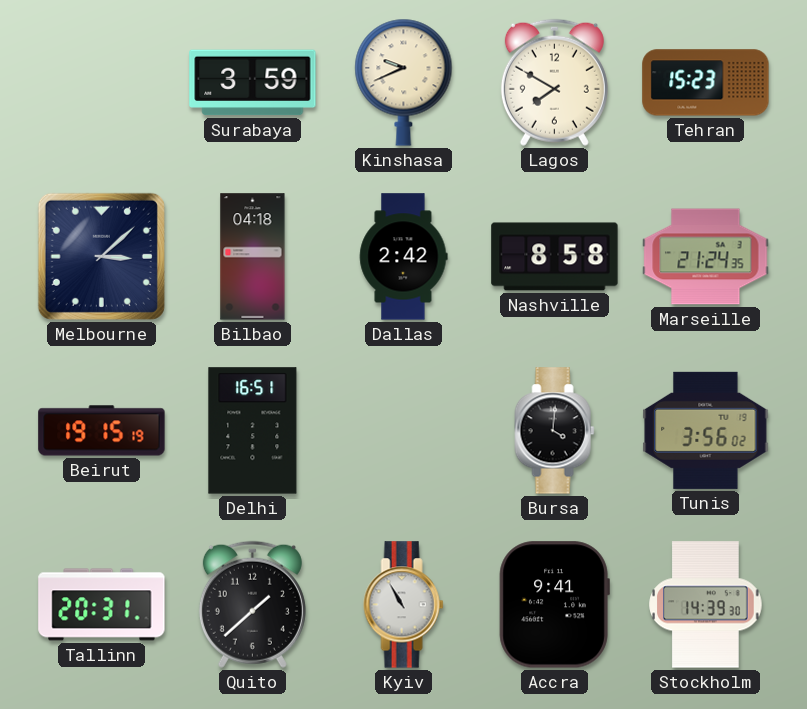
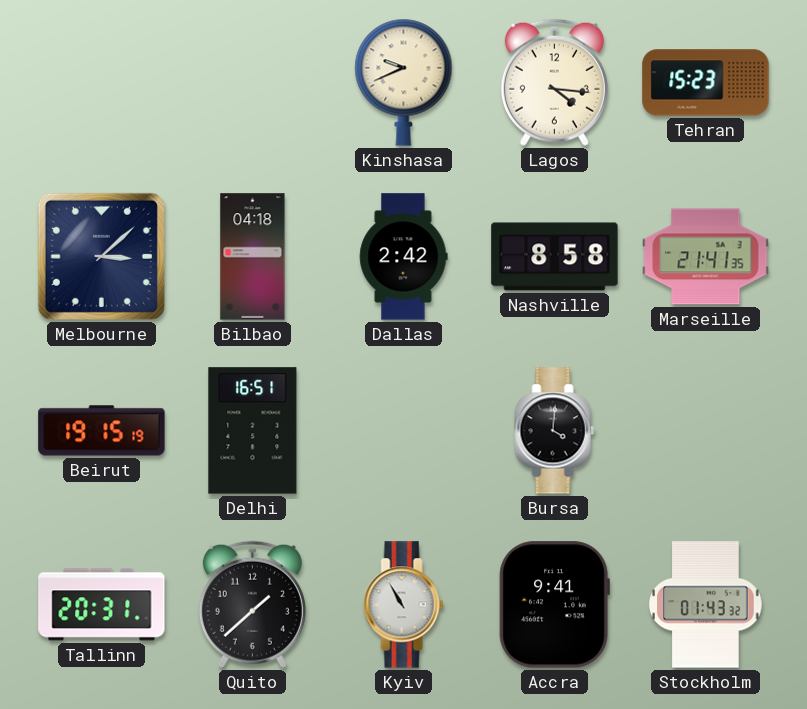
Surabaya: 3:59 -> none (253, 83)
Lagos: 7:50 -> 4:16 (554, 82)
Marseille: 21:24 -> 21:41 (706, 257)
Tunis: 3:56 -> none (706, 430)
Stockholm: 14:39 -> 01:43 (706, 605)
